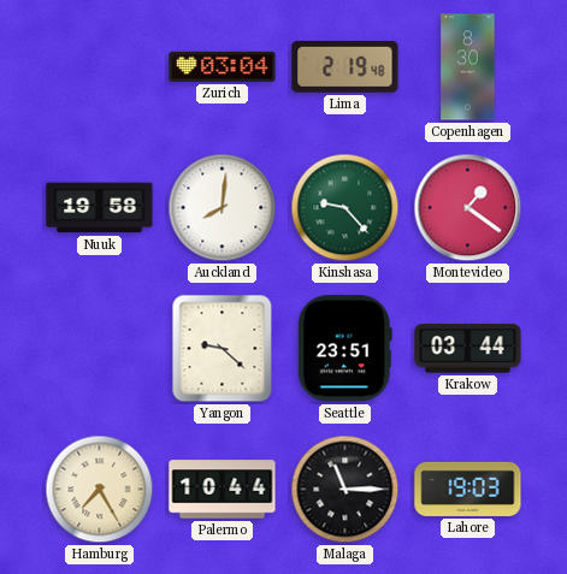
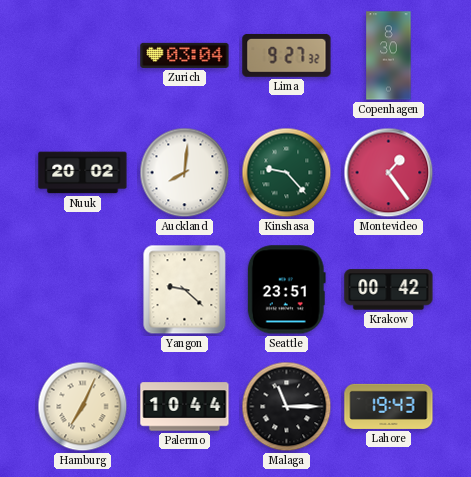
Lima: 2:19 -> 9:27 (287, 55)
Nuuk: 19:58 -> 20:02 (83, 173)
Montevideo: 1:21 -> 1:24 (389, 173)
Krakow: 03:44 -> 00:42 (389, 290)
Hamburg: 7:25 -> 7:04 (83, 407)
Lahore: 19:03 -> 19:43 (389, 406)
